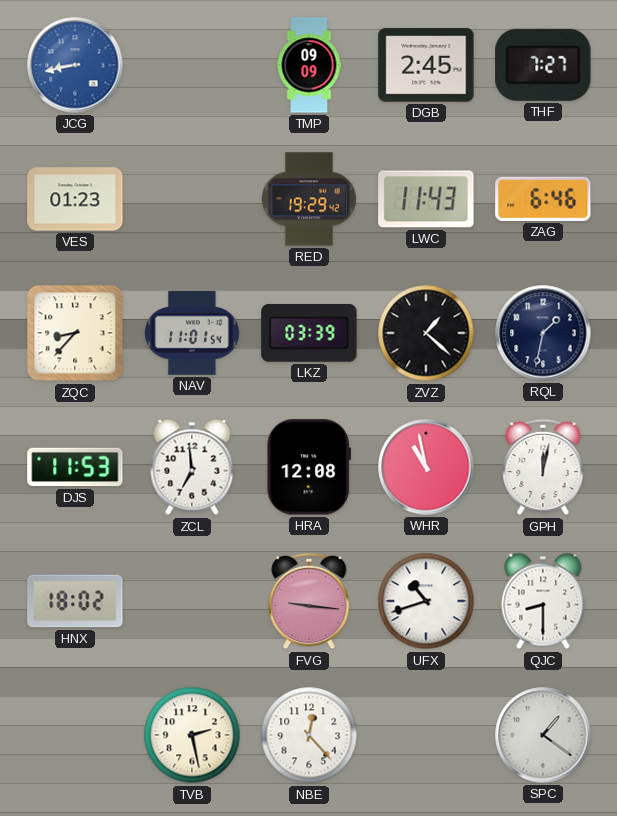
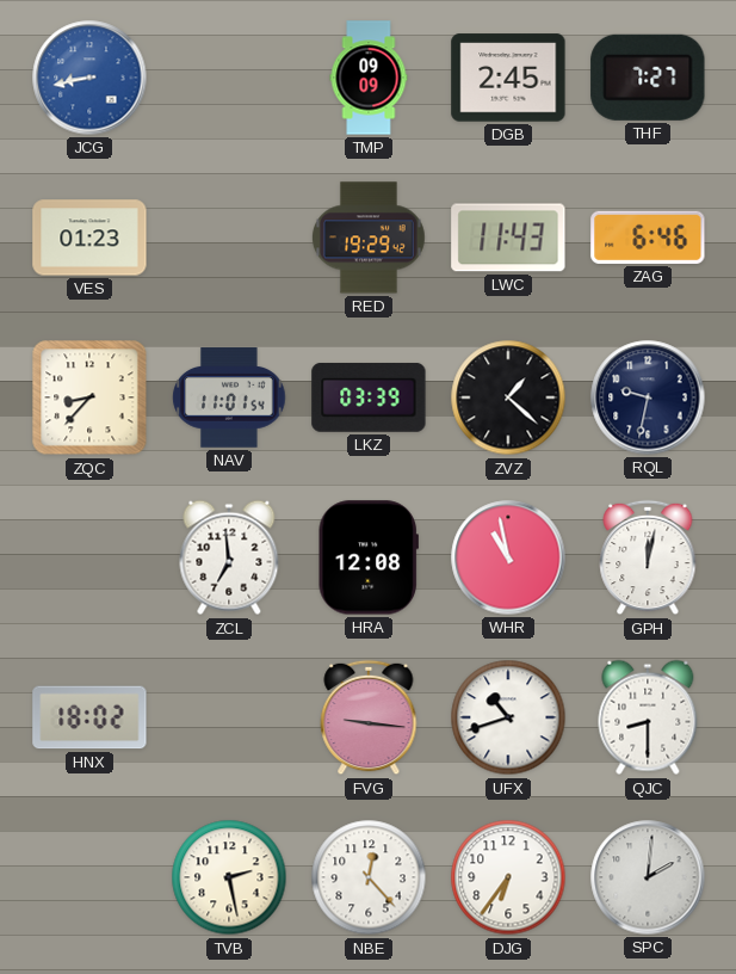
RQL: 1:32 -> 9:32 (648, 397)
DJS: 11:53 -> none (75, 467)
DJG: none -> 6:36 (508, 877)
SPC: 1:21 -> 2:01 (648, 877)
